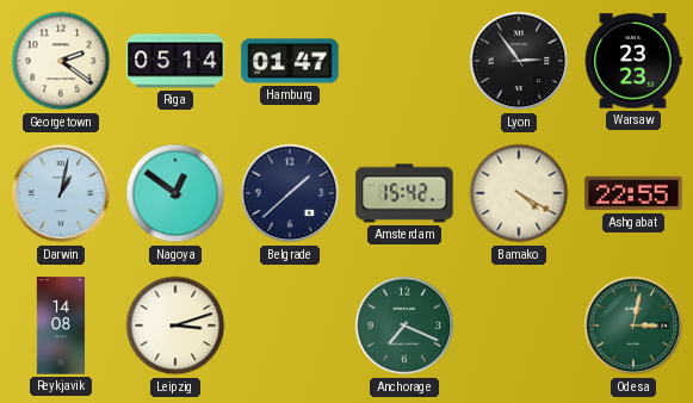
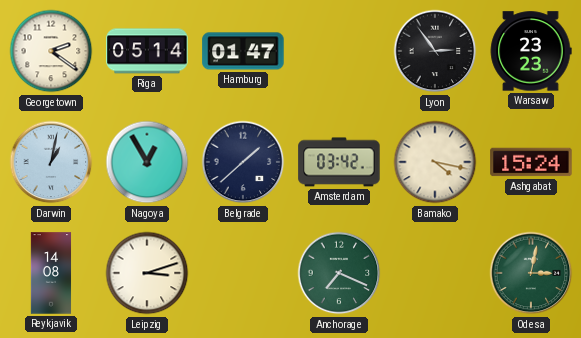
Nagoya: 12:51 -> 12:55 (147, 162)
Amsterdam: 15:42 -> 03:42 (339, 162)
Bamako: 4:20 -> 4:17 (435, 162)
Ashgabat: 22:55 -> 15:24 (531, 162)
